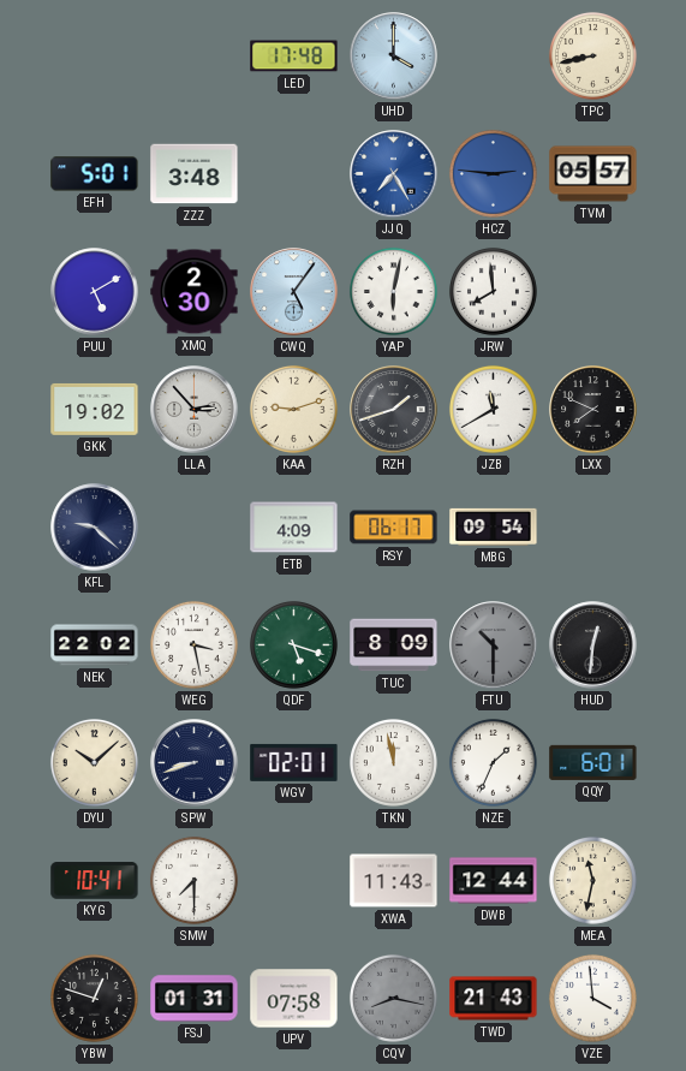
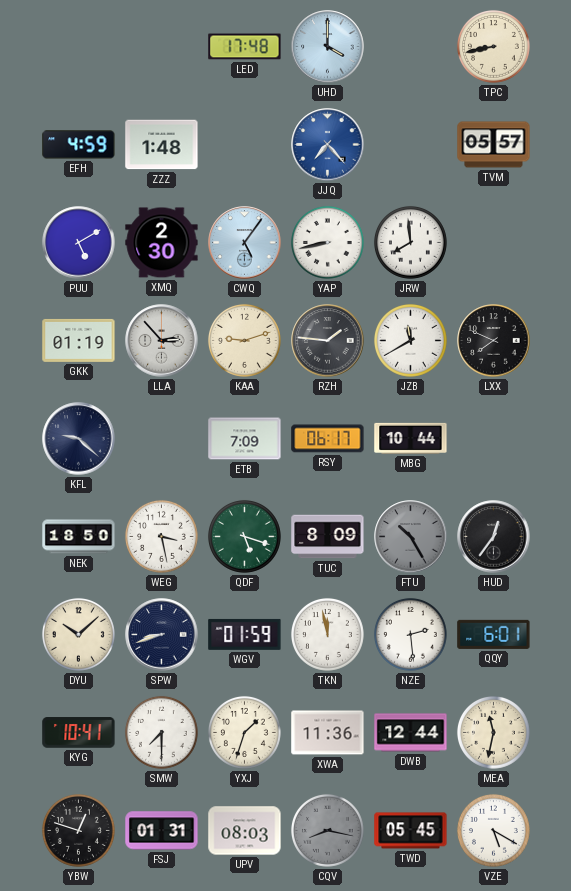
EFH: 5:01 -> 4:59 (79, 145)
ZZZ: 3:48 -> 1:48 (162, 145)
JJQ: 7:25 -> 7:23 (328, 145)
HCZ: 2:46 -> none (493, 173)
YAP: 6:02 -> 8:43 (327, 242)
GKK: 19:02 -> 01:19 (79, 340)
RZH: 1:42 -> 1:46 (328, 341)
ETB: 4:09 -> 7:09 (245, 439)
MBG: 09:54 -> 10:44 (411, 438)
NEK: 22:02 -> 18:50 (79, 537)
FTU: 10:30 -> 10:25 (411, 537)
HUD: 12:31 -> 12:36 (494, 537)
WGV: 02:01 -> 01:59 (245, 634)
NZE: 1:34 -> 2:29 (410, 634)
YXJ: none -> 1:33 (244, 732)
XWA: 11:43 -> 11:36 (328, 733)
UPV: 07:58 -> 08:03 (245, 831)
TWD: 21:43 -> 05:45 (411, 831)
VZE: 3:59 -> 5:20 (493, 830)
